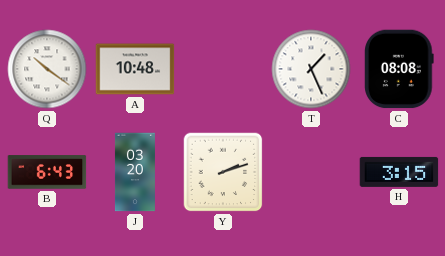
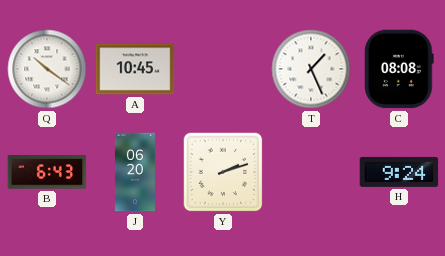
A: 10:48 -> 10:45 (135, 69)
J: 03:20 -> 06:20 (135, 172)
H: 3:15 -> 9:24 (399, 172)
